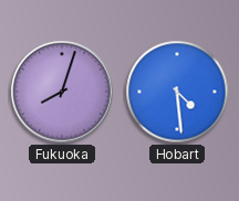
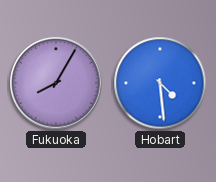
Fukuoka: 8:03 -> 8:05 (56, 83)
